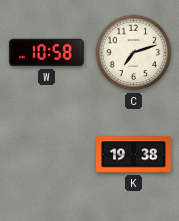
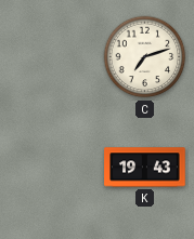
W: 10:58 -> none (47, 53)
K: 19:38 -> 19:43 (145, 168)
